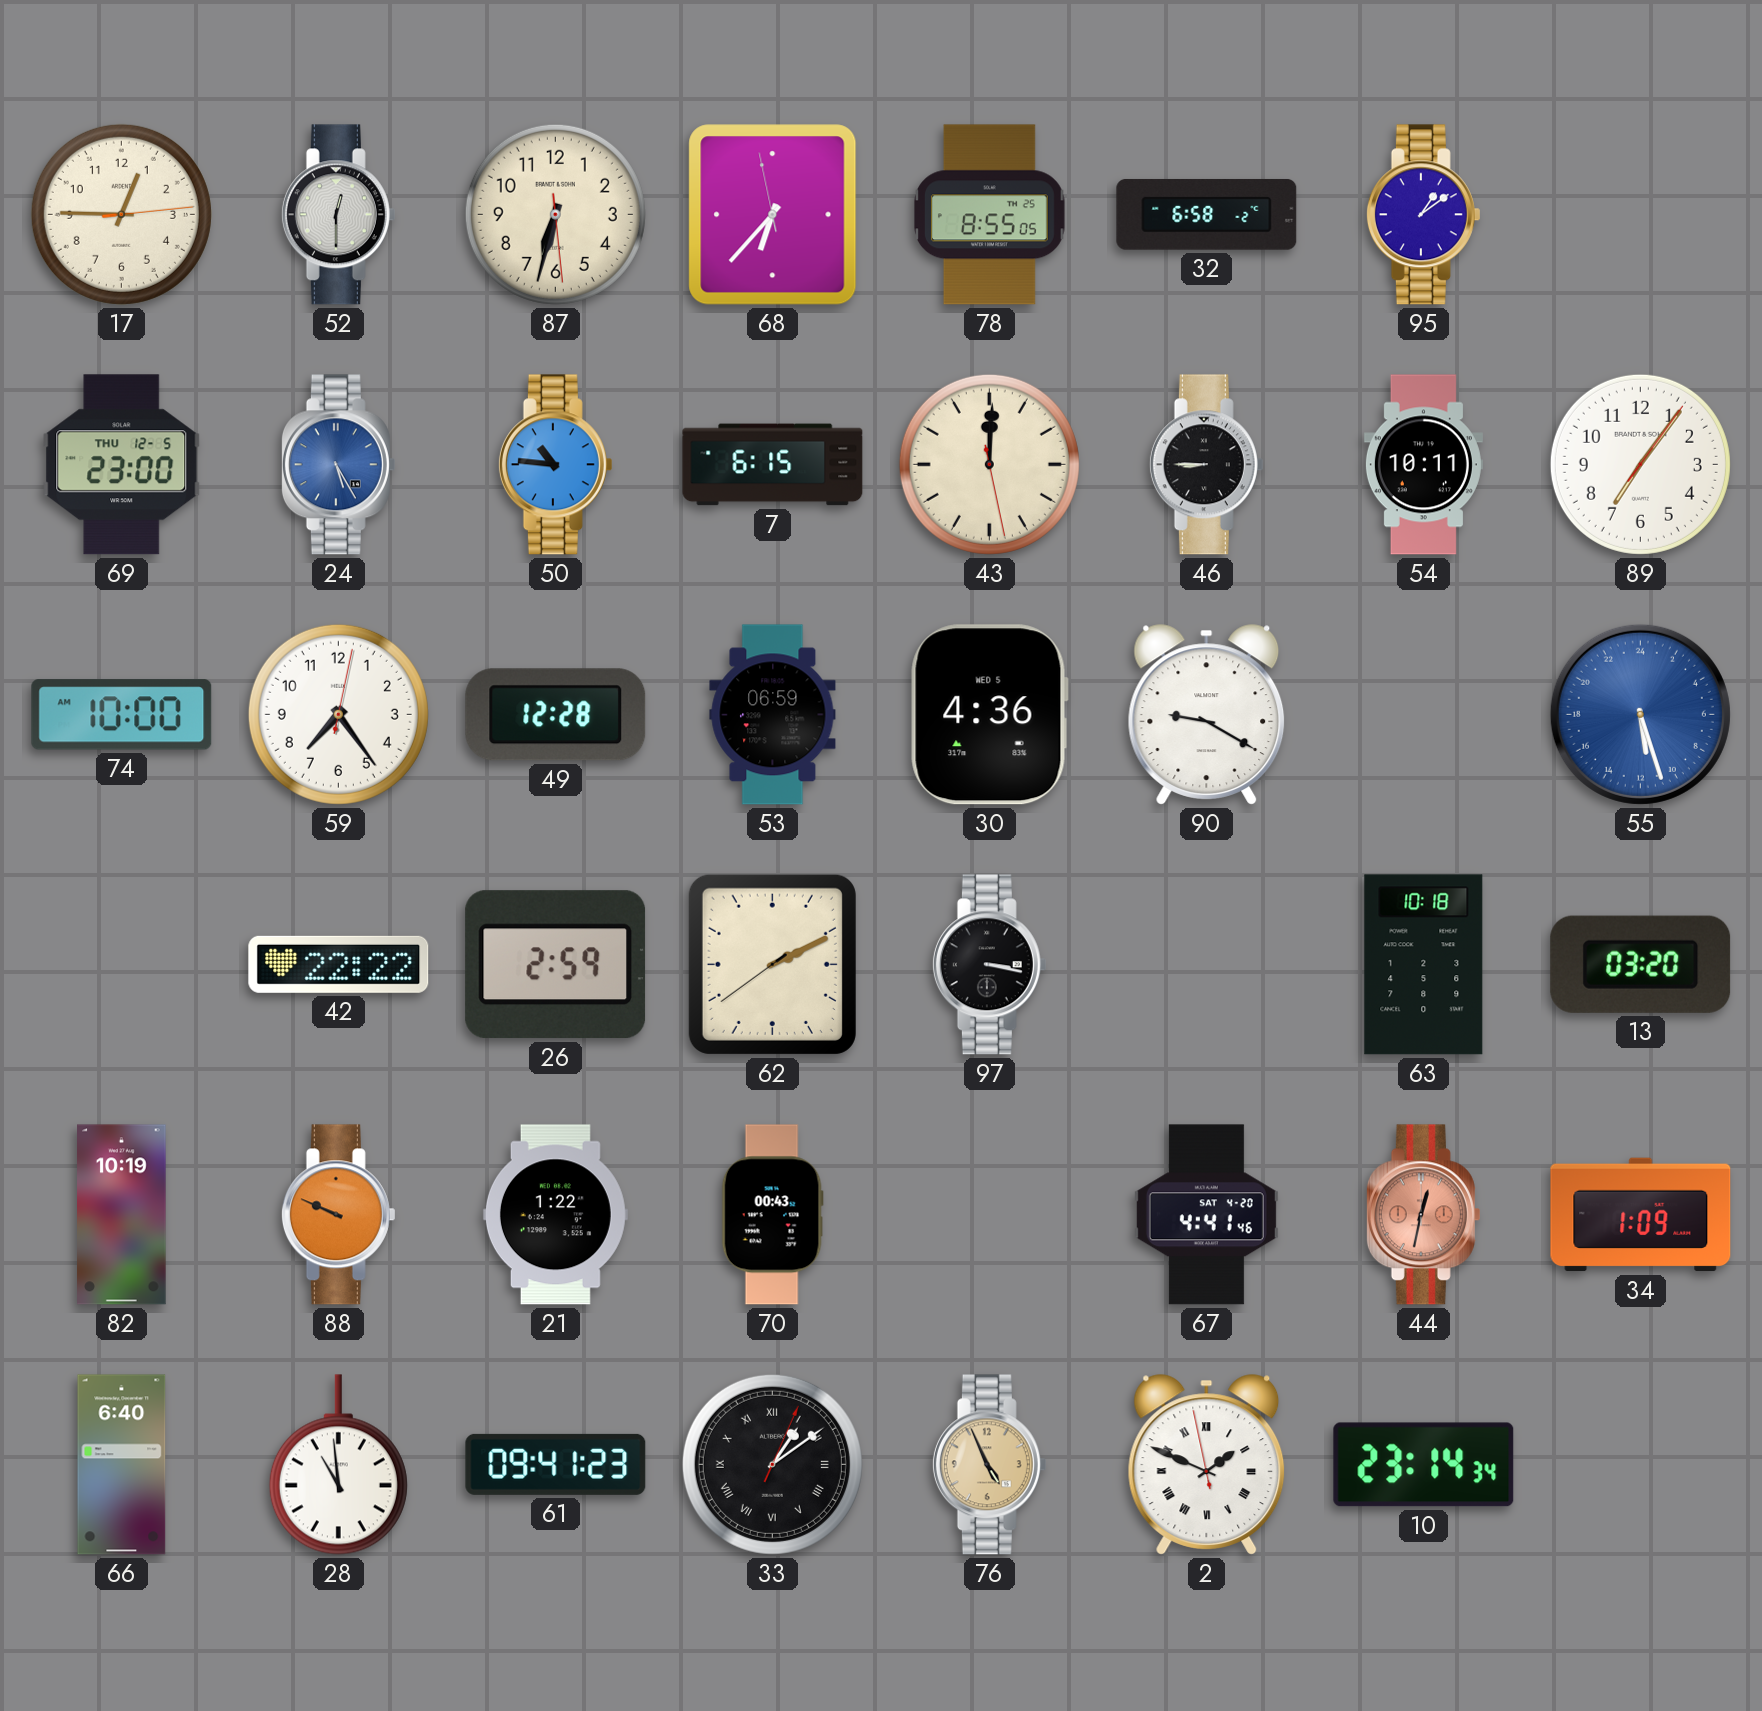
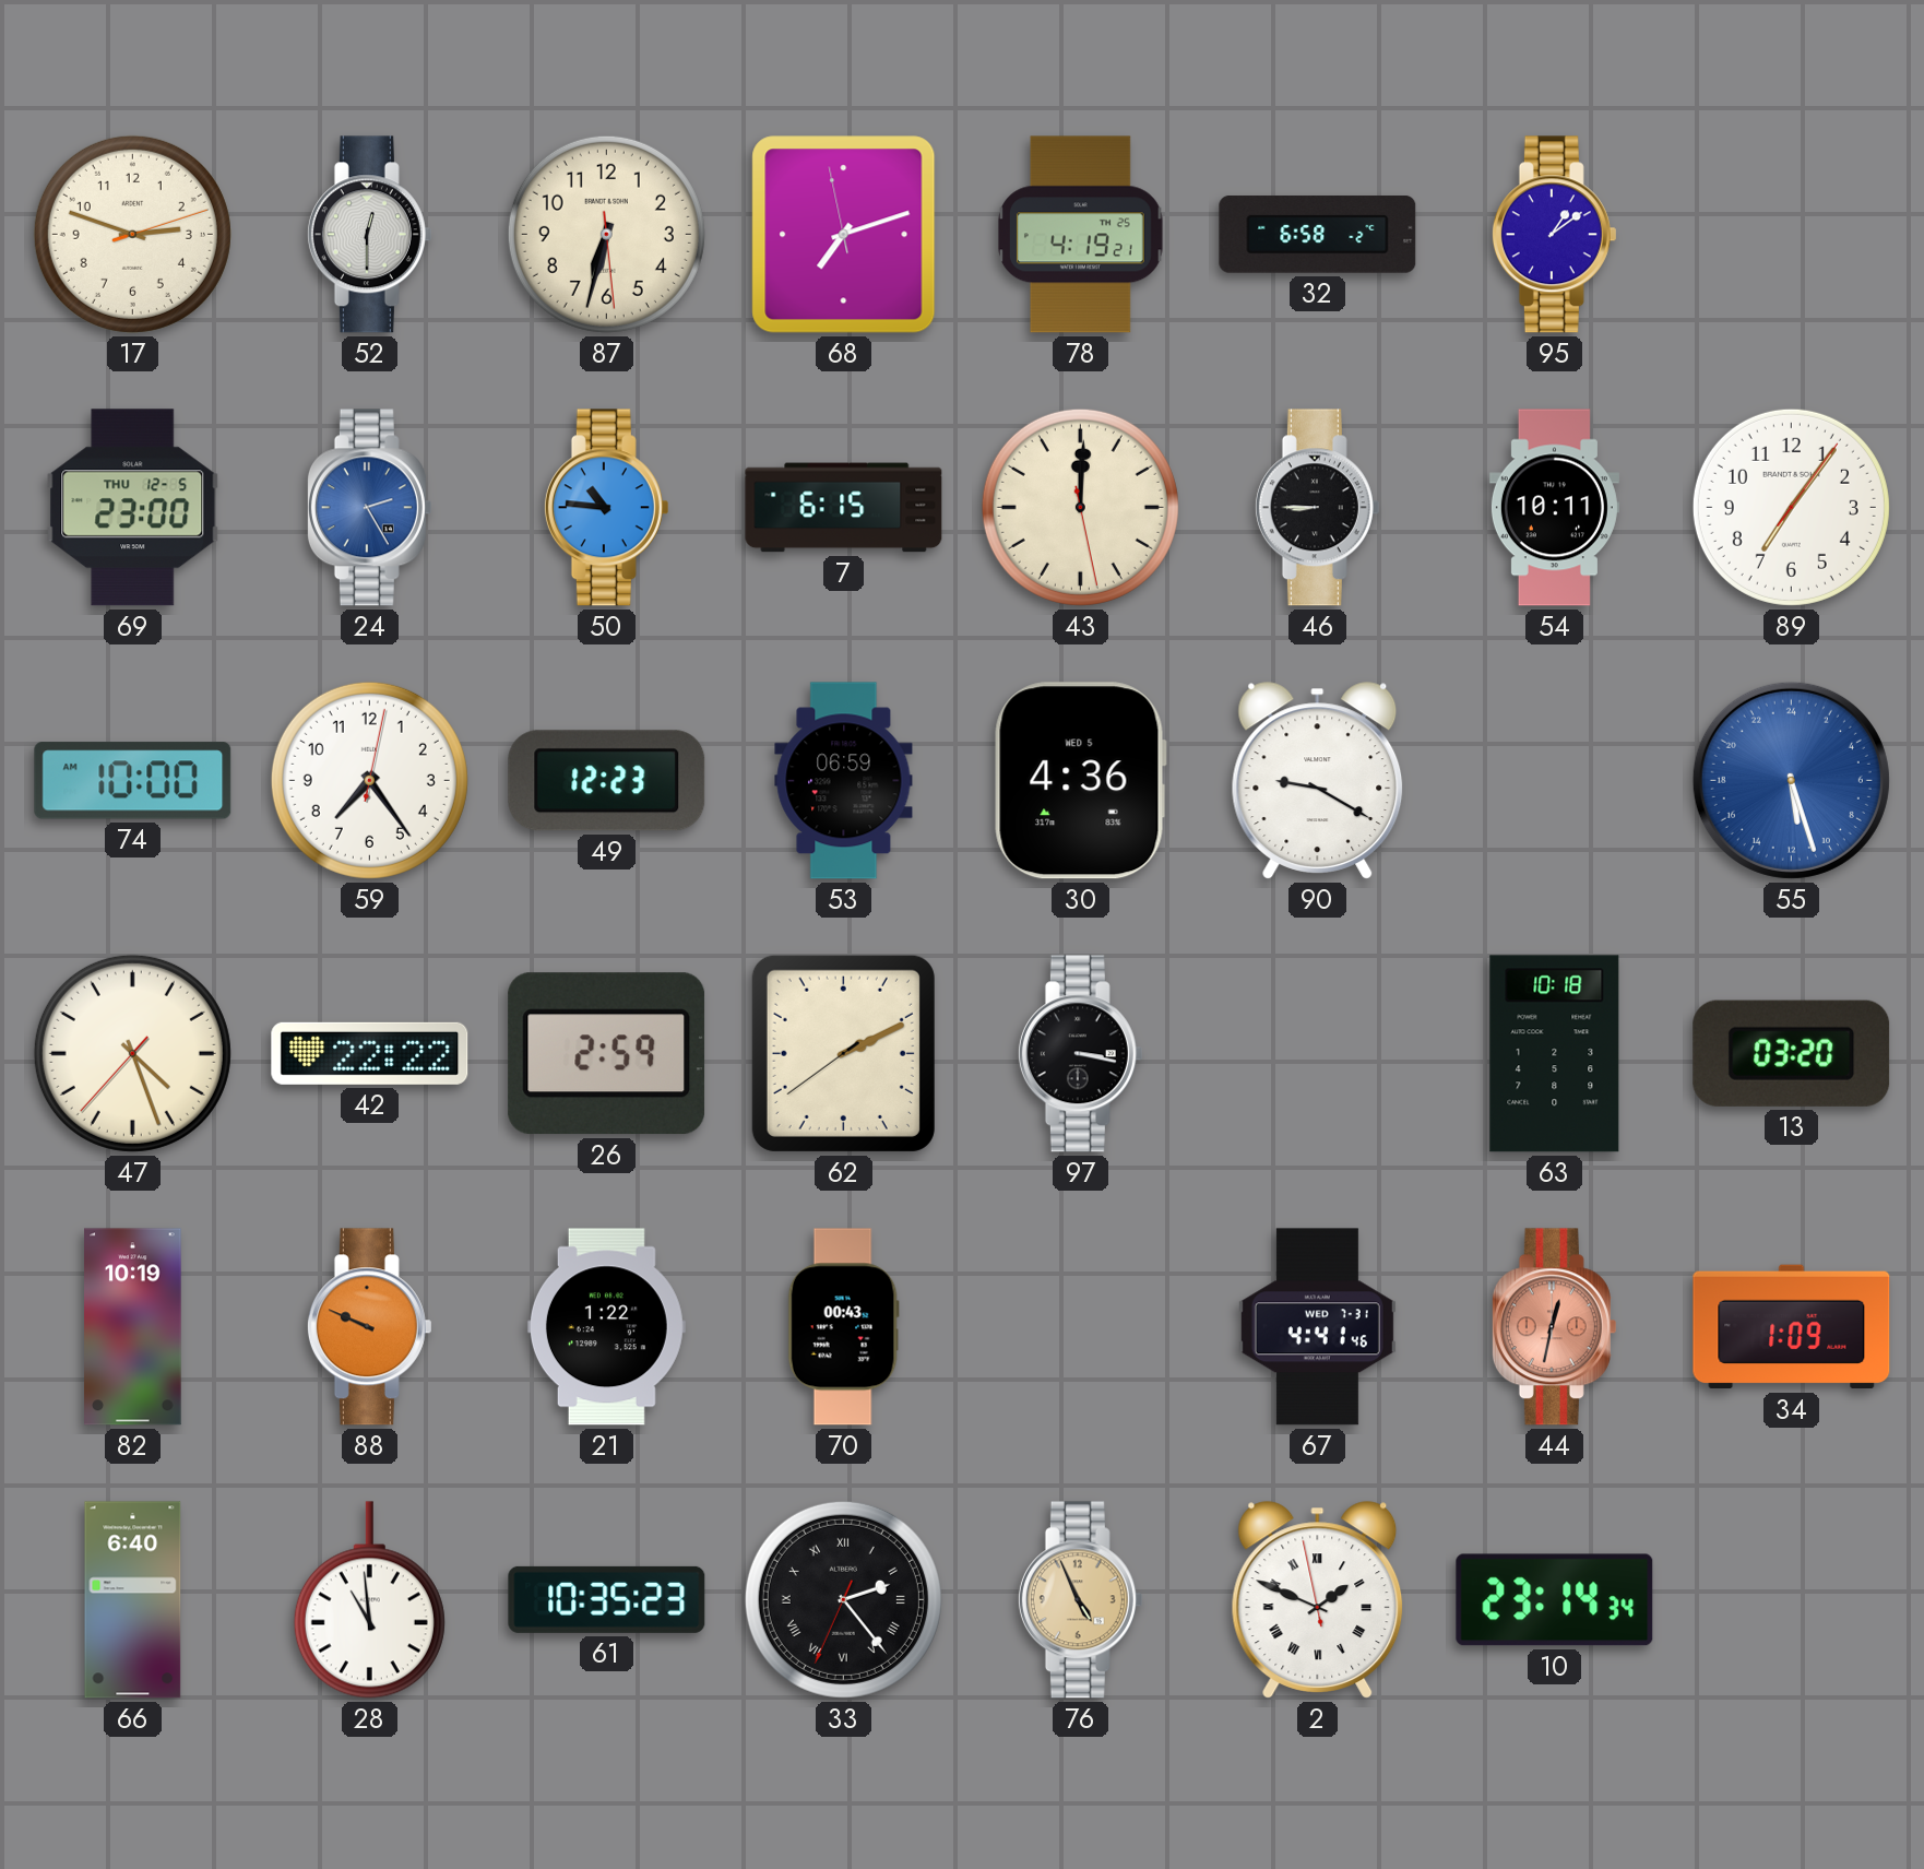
17: 12:45 -> 2:48 (132, 234)
68: 6:36 -> 7:11 (844, 235)
78: 8:55 -> 4:19 (1080, 235)
24: 5:25 -> 2:25 (369, 508)
49: 12:28 -> 12:23 (607, 781)
47: none -> 4:26 (132, 1053)
67 date: SAT 4-20 -> WED 7-31 (1317, 1327)
61: 09:41 -> 10:35 (607, 1599)
33: 1:09 -> 2:23 (843, 1599)
